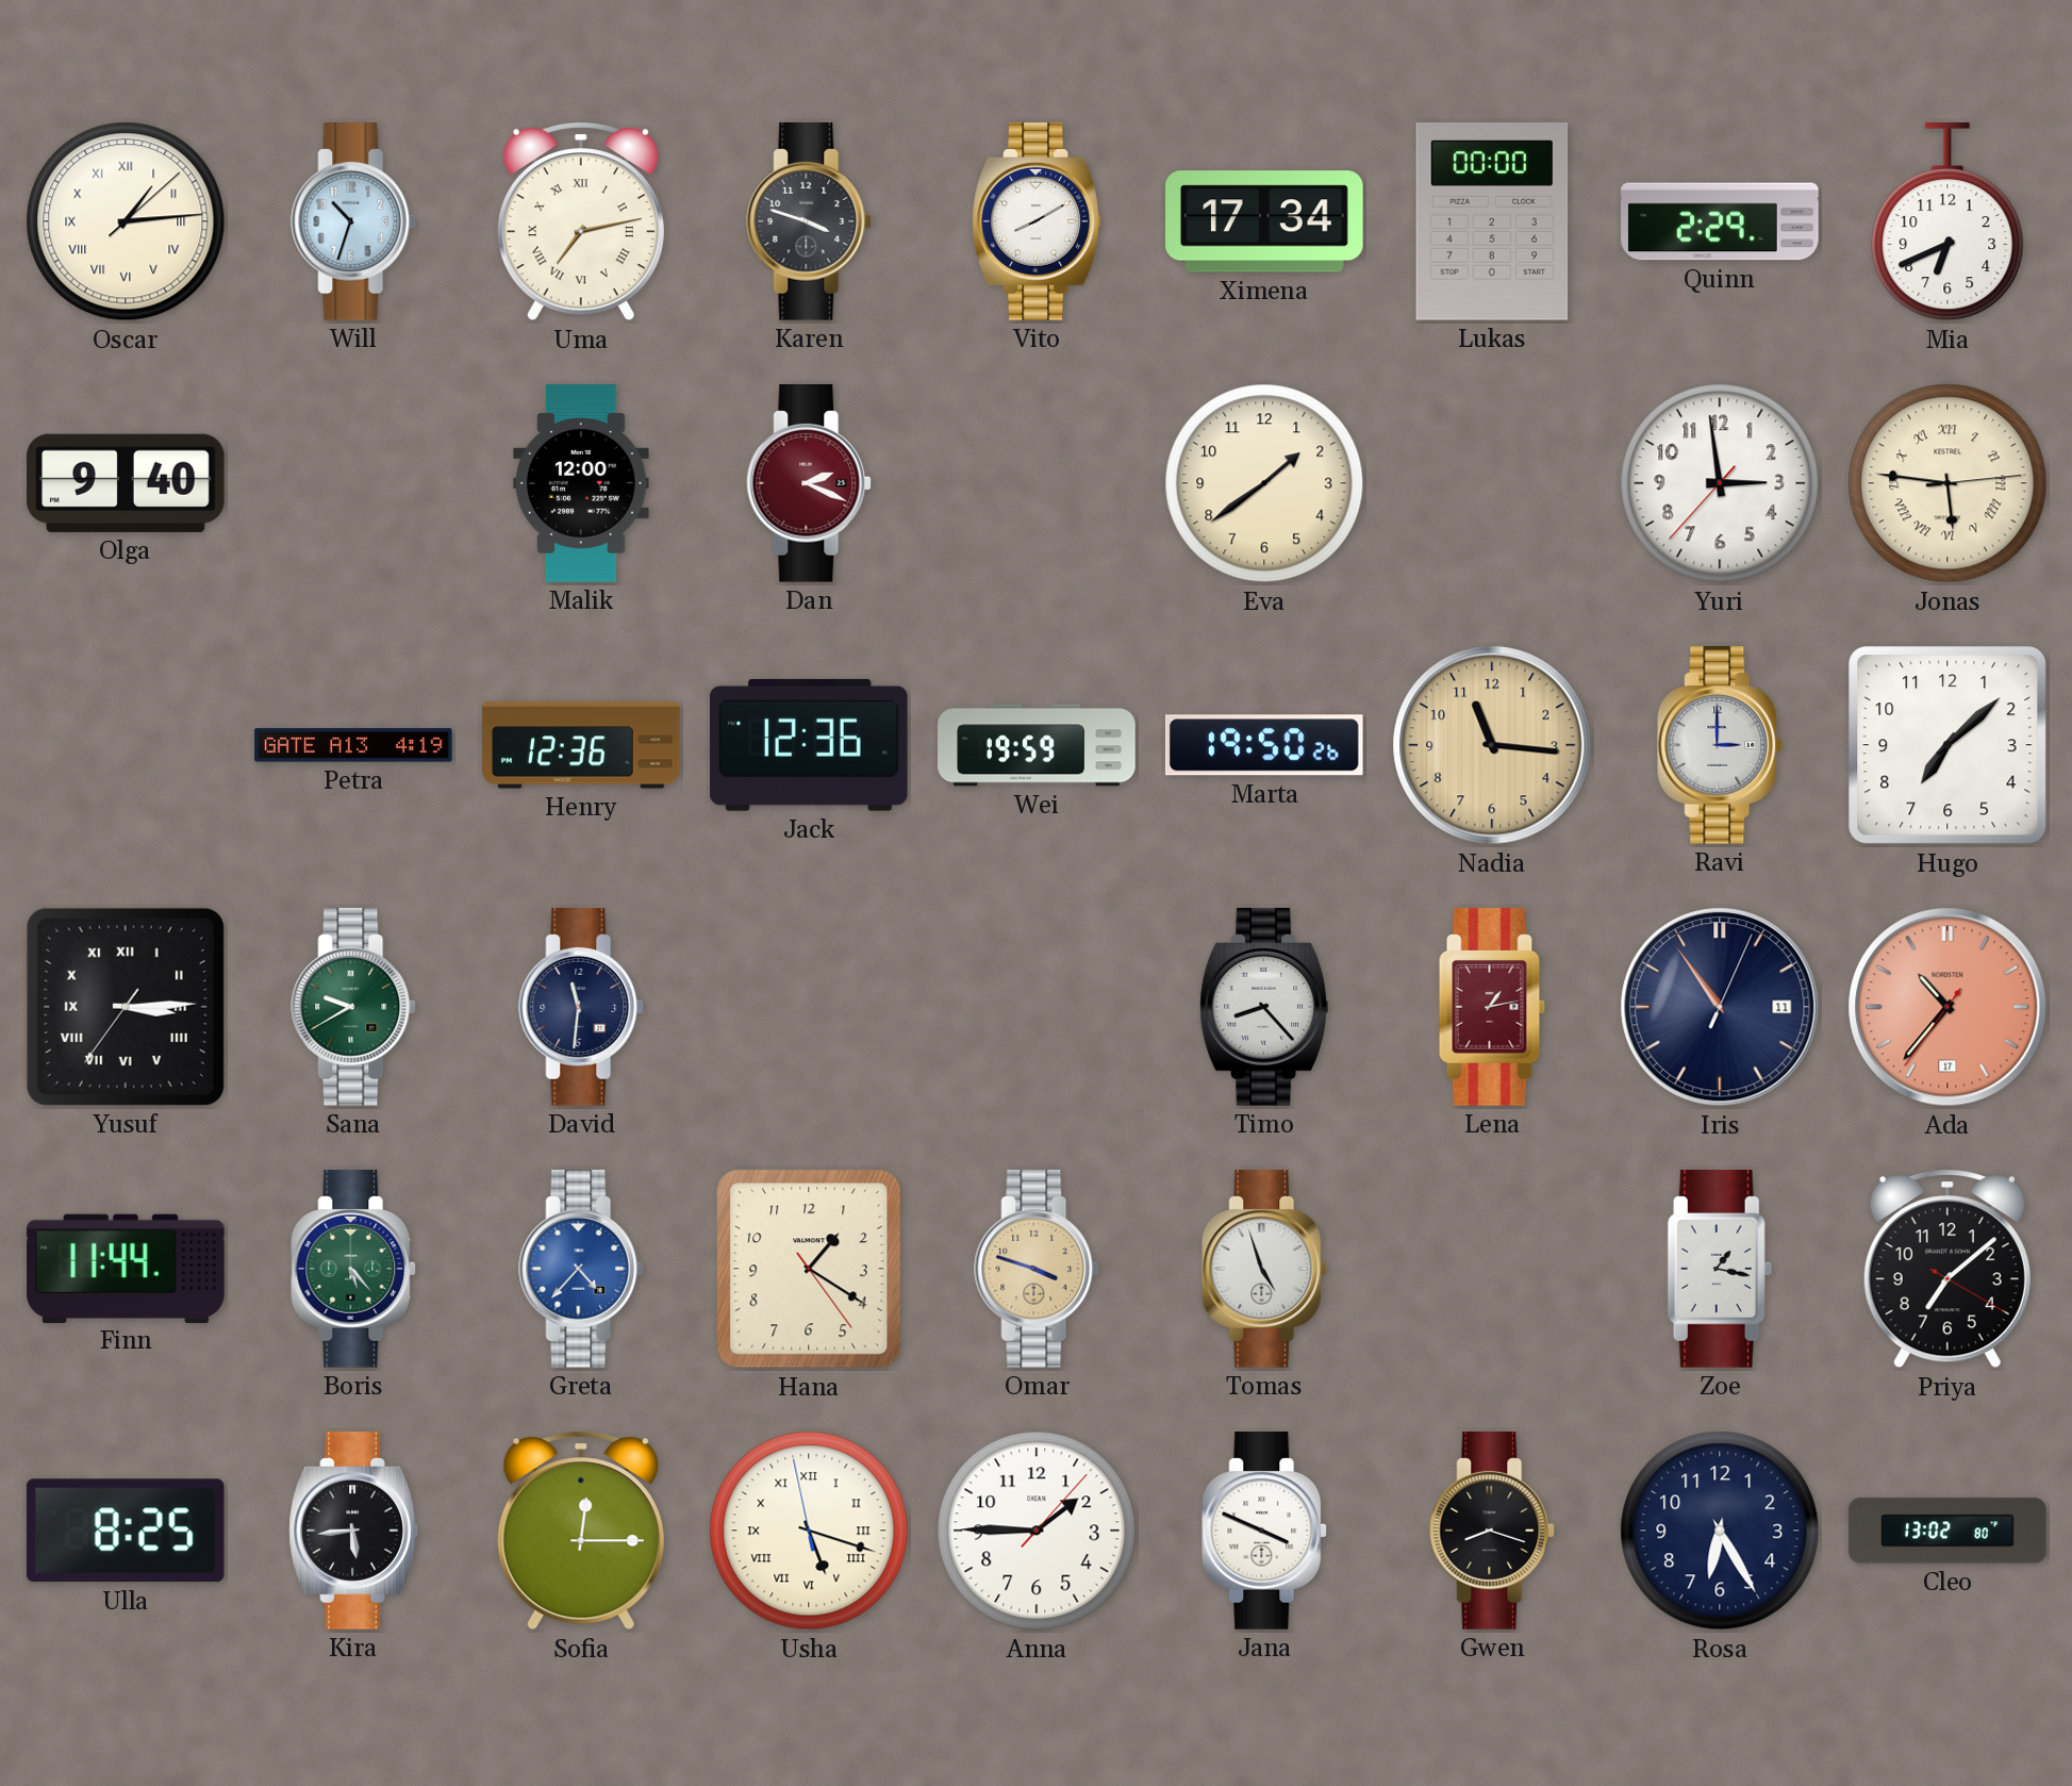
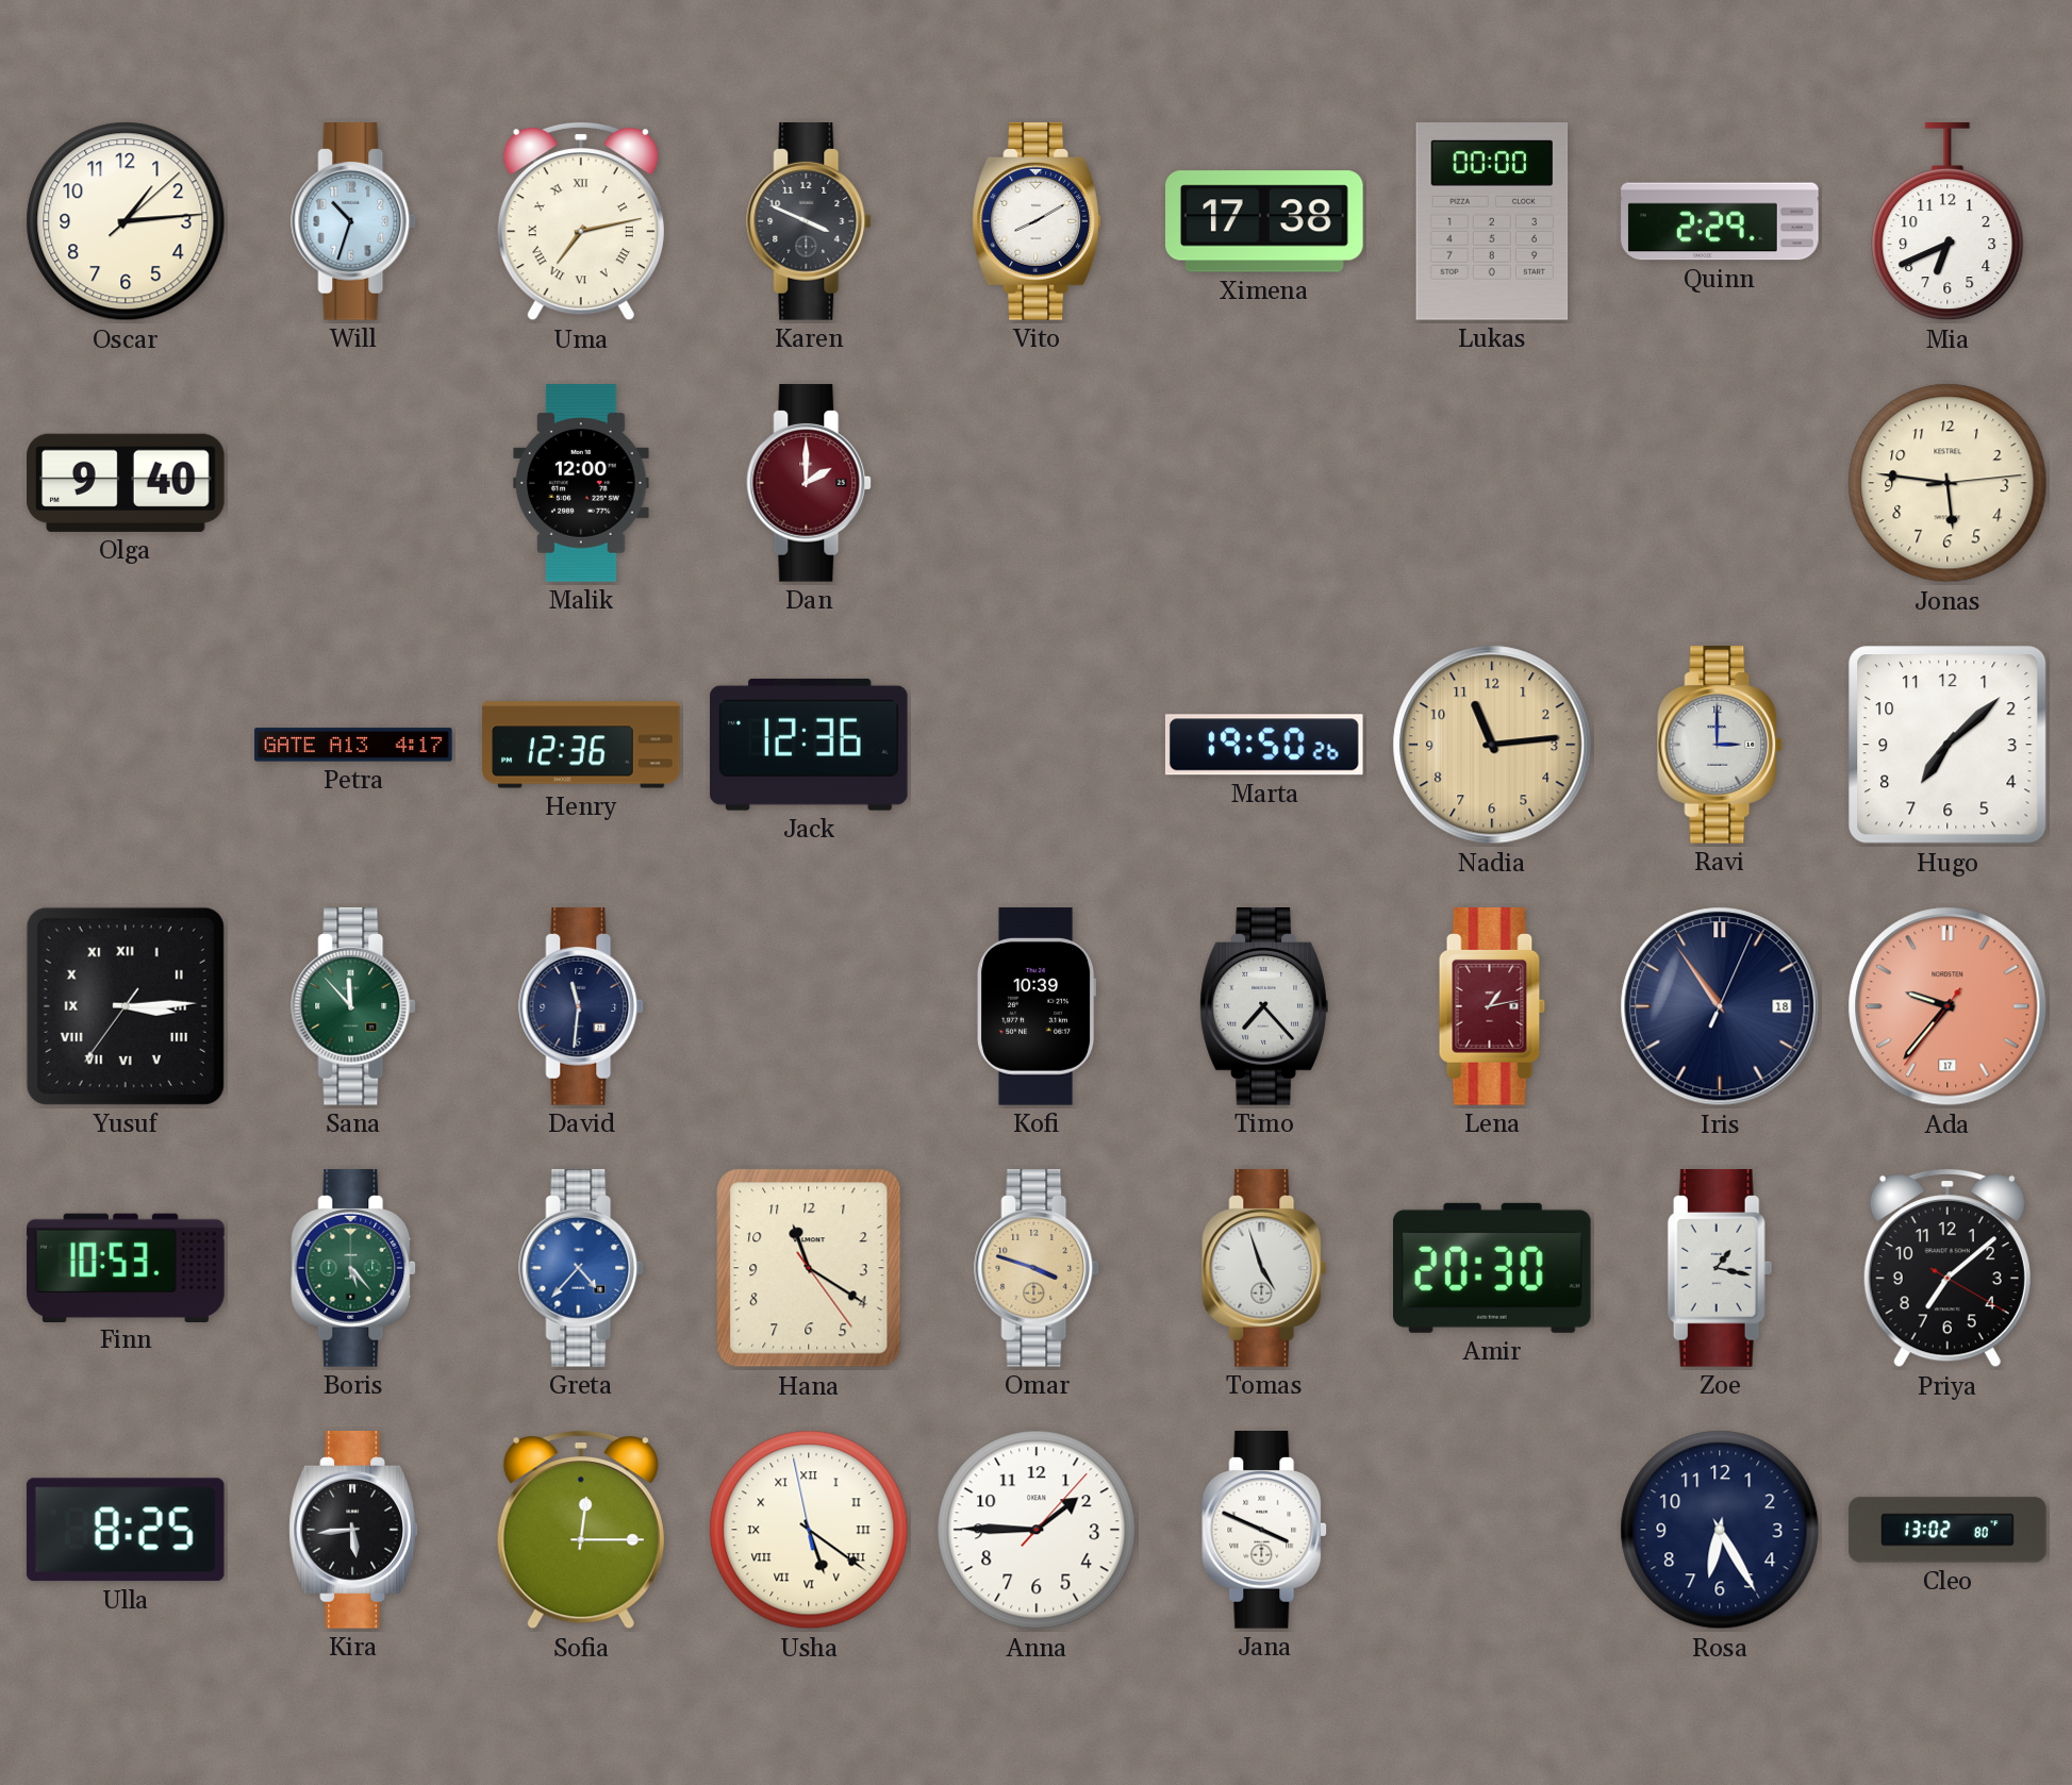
Oscar numerals: Roman -> Arabic (126, 221)
Karen: 3:48 -> 3:49 (810, 222)
Ximena: 17:34 -> 17:38 (1265, 221)
Dan: 2:19 -> 2:00 (810, 484)
Eva: 1:39 -> none (1264, 483)
Yuri: 2:58 -> none (1720, 483)
Jonas numerals: Roman -> Arabic (1947, 483)
Petra: 4:19 -> 4:17 (353, 745)
Wei: 19:59 -> none (1037, 745)
Nadia: 11:16 -> 11:14 (1492, 745)
Sana: 9:40 -> 11:53 (354, 1007)
Kofi: none -> 10:39 (1037, 1006)
Timo: 8:23 -> 7:23 (1264, 1007)
Iris date: 11 -> 18 (1720, 1006)
Ada: 10:36 -> 9:36 (1947, 1006)
Finn: 11:44 -> 10:53 (126, 1267)
Hana: 1:20 -> 11:20 (809, 1268)
Amir: none -> 20:30 (1493, 1268)
Usha: 5:17 -> 5:20 (809, 1530)
Gwen: 8:18 -> none (1493, 1532)
